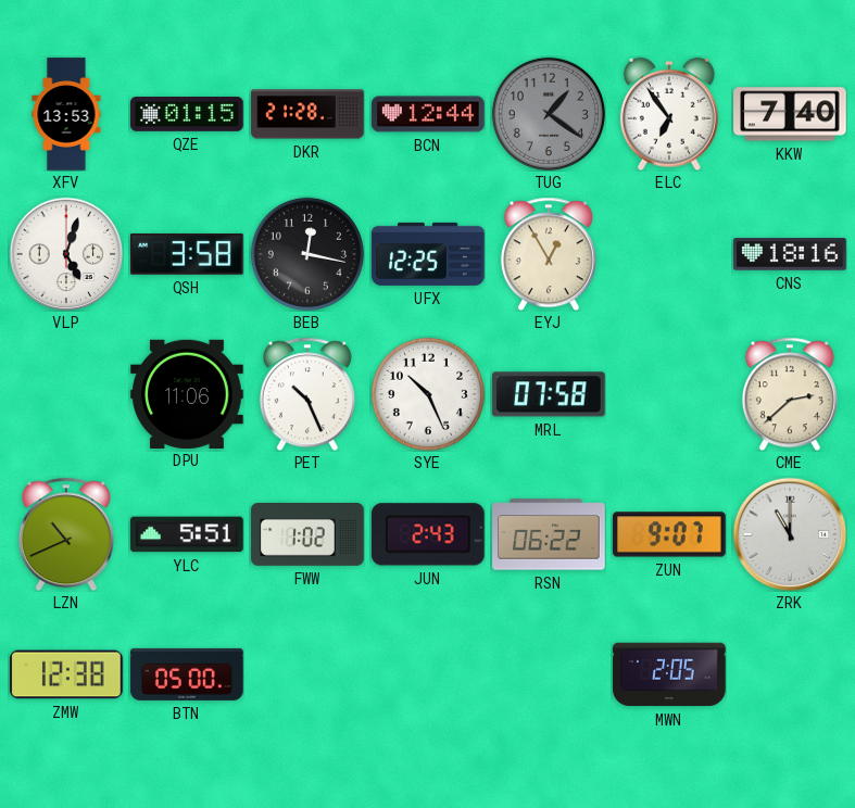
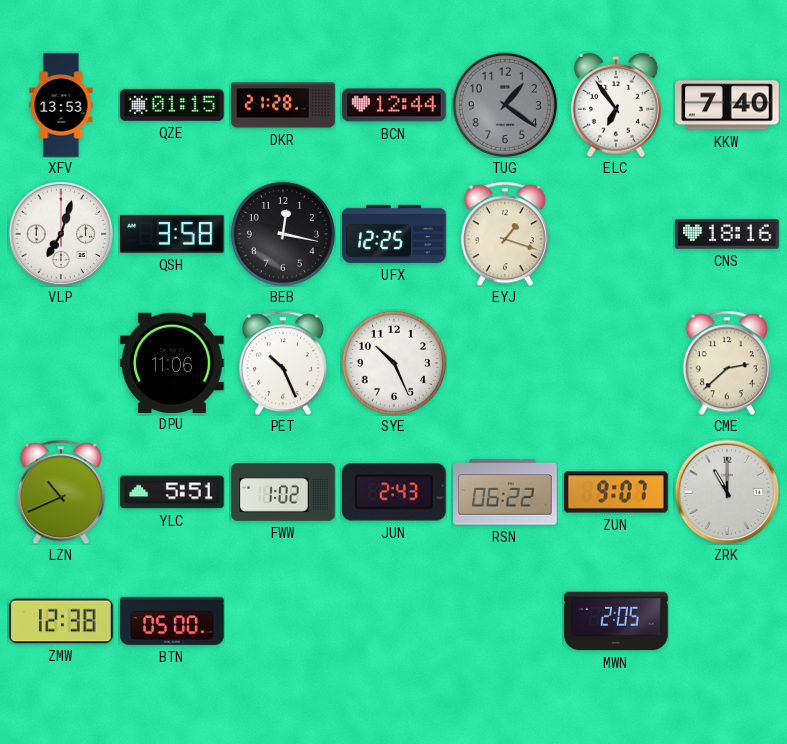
VLP: 5:03 -> 7:03 (61, 234)
EYJ: 12:55 -> 1:18 (505, 234)
MRL: 07:58 -> none (549, 394)
